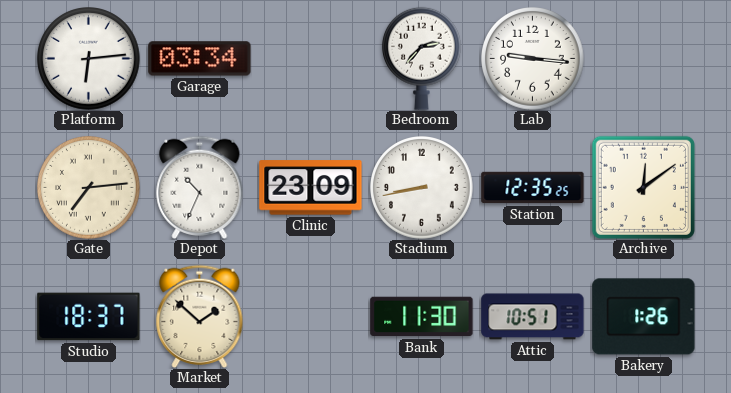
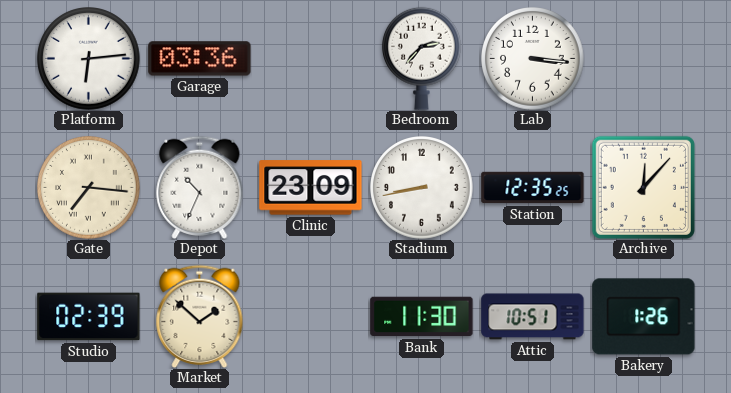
Garage: 03:34 -> 03:36 (200, 59)
Lab: 9:16 -> 3:16 (533, 59)
Gate: 7:14 -> 7:16 (89, 188)
Archive: 12:09 -> 12:07 (643, 187)
Studio: 18:37 -> 02:39 (89, 317)
